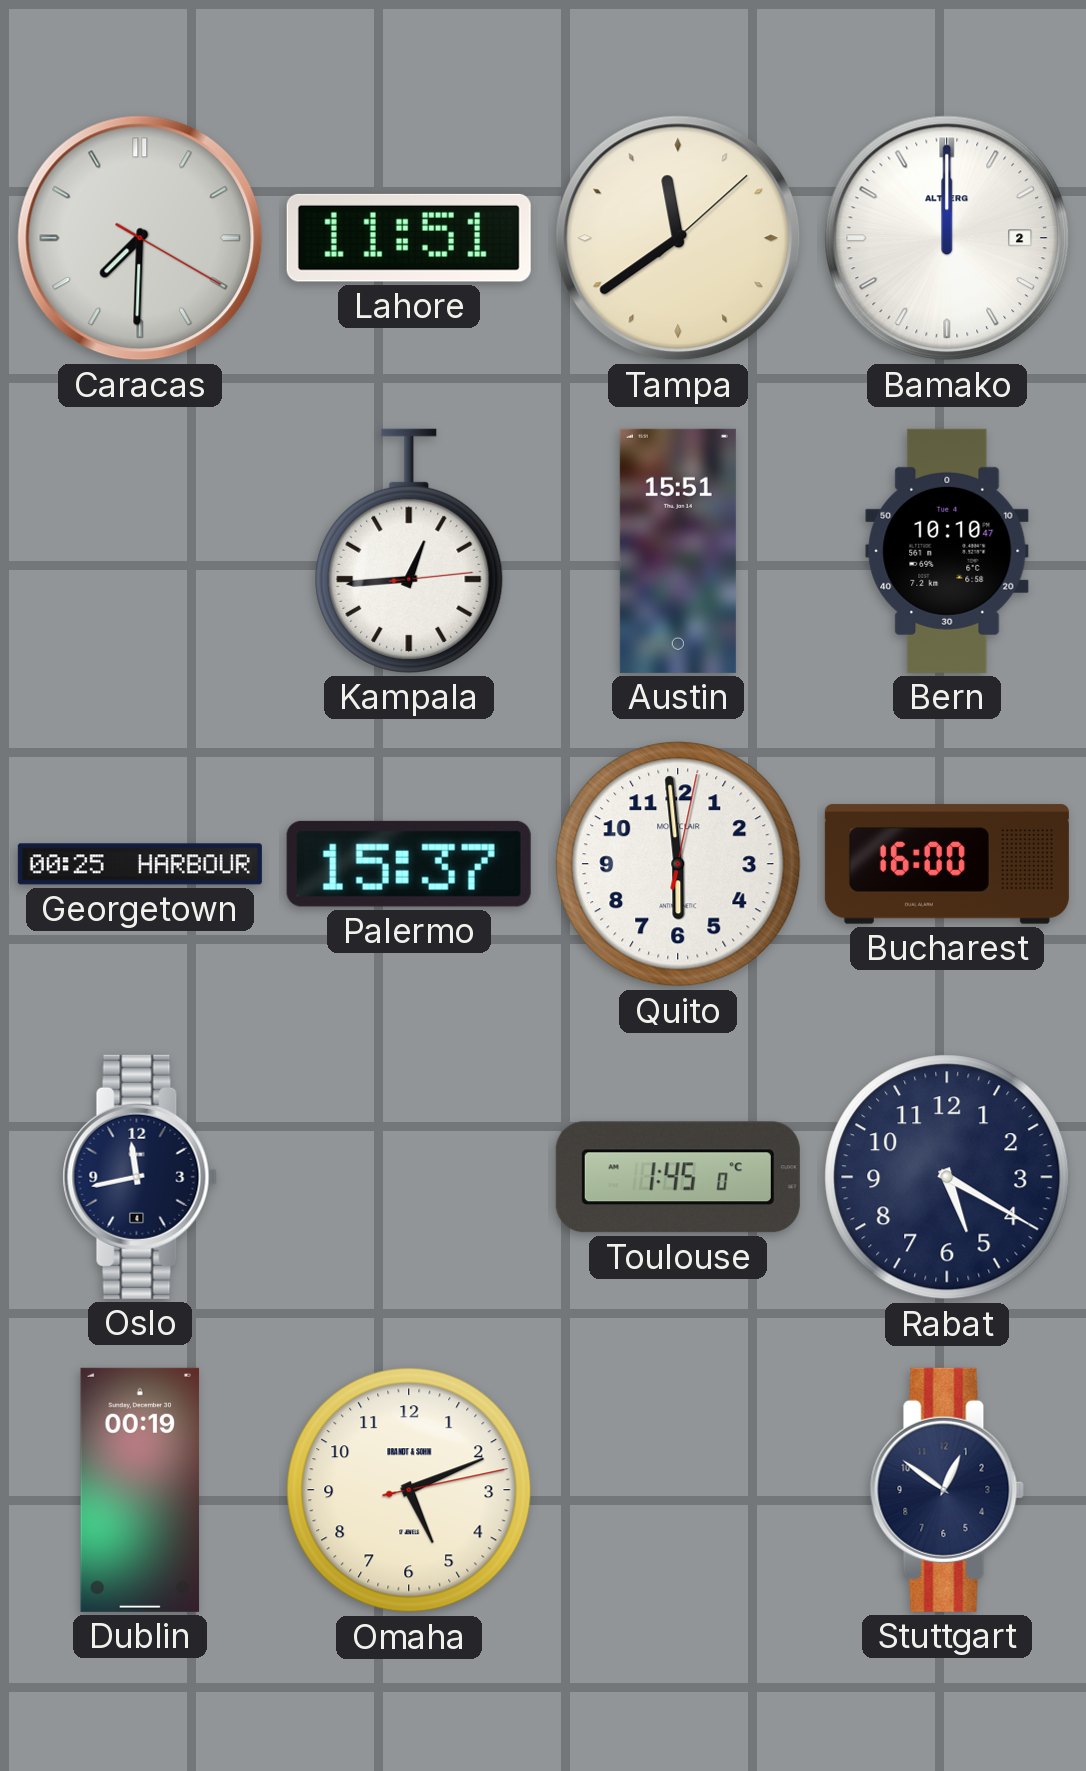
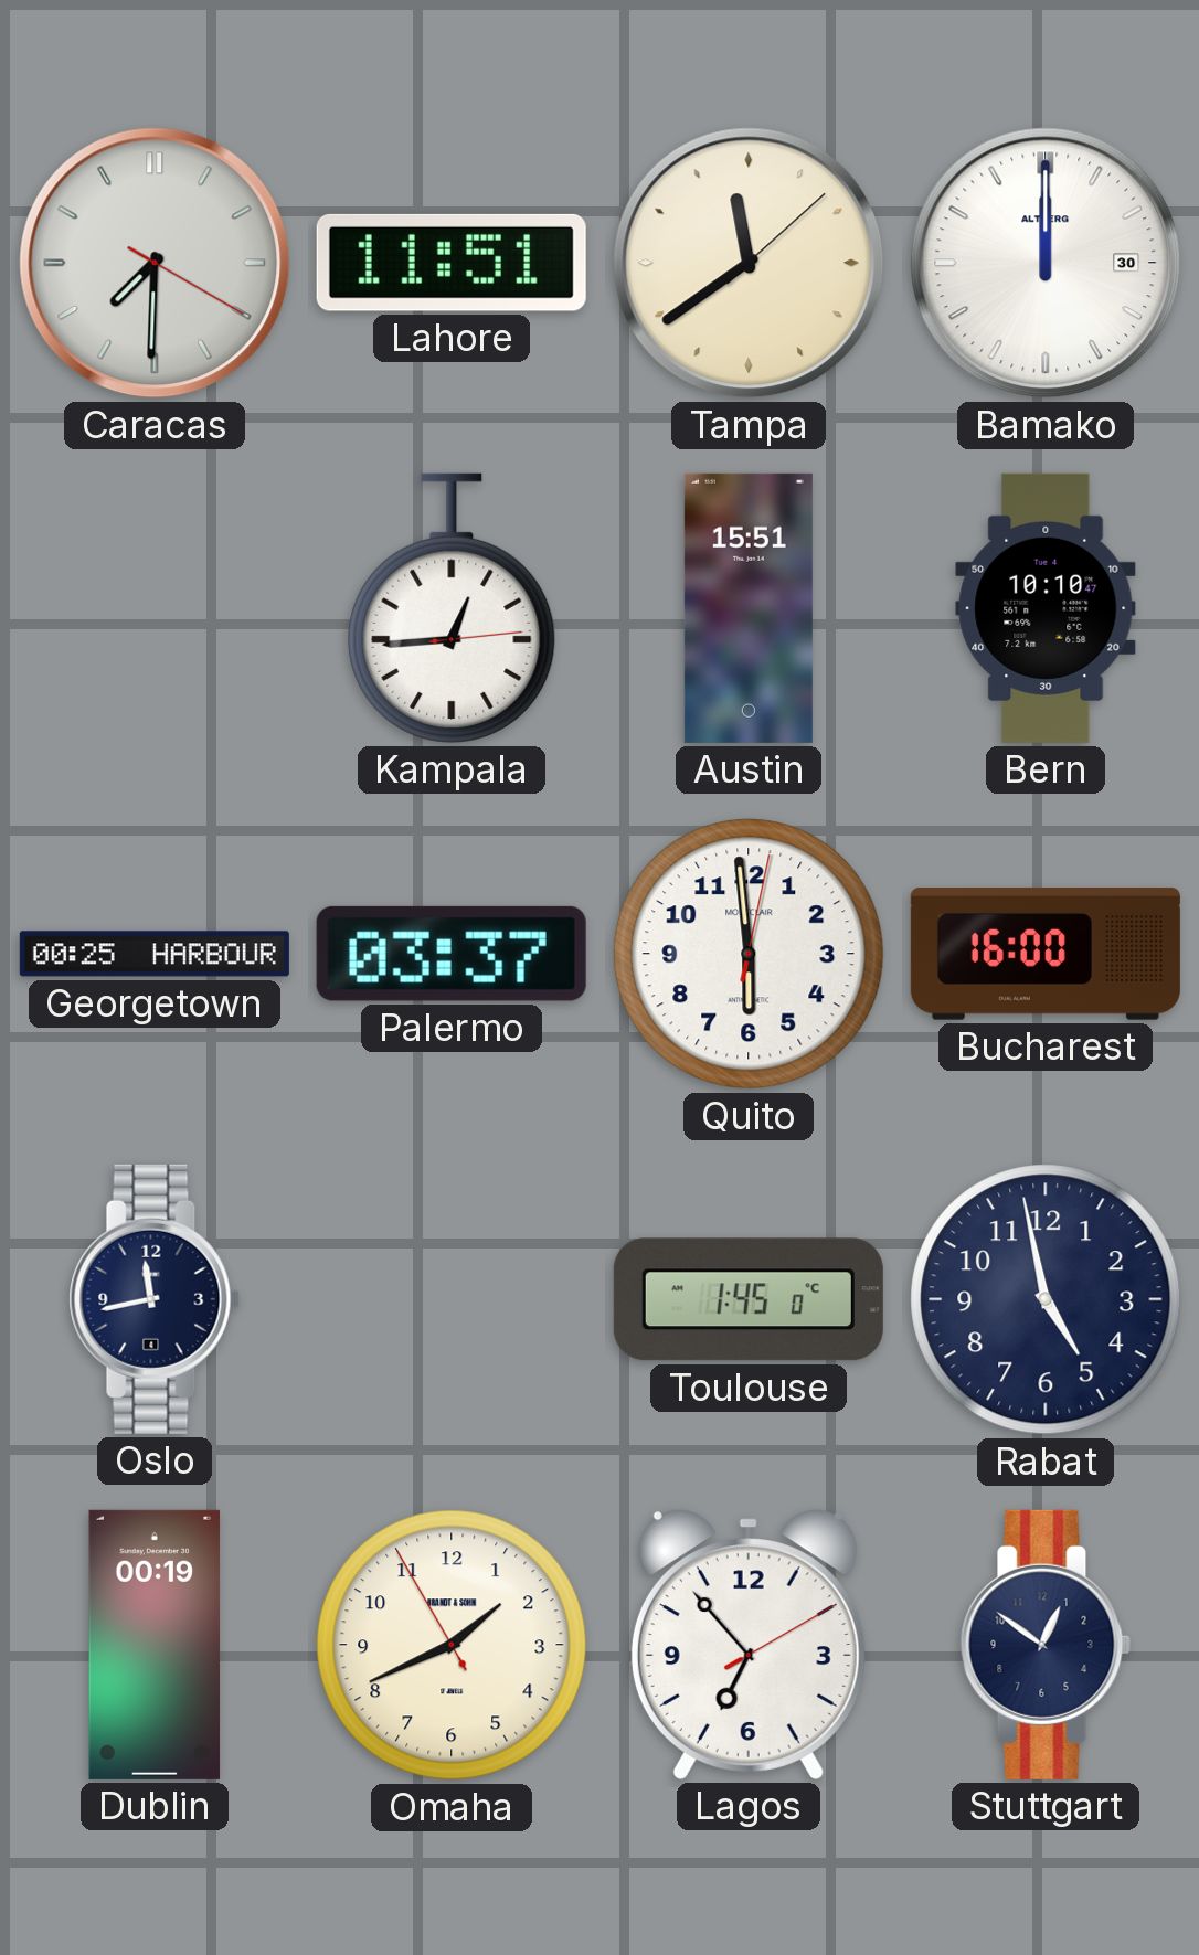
Bamako date: 2 -> 30 (1046, 263)
Palermo: 15:37 -> 03:37 (452, 954)
Rabat: 5:20 -> 4:58 (1046, 1299)
Omaha: 5:11 -> 1:40 (452, 1645)
Lagos: none -> 6:53 (749, 1645)
